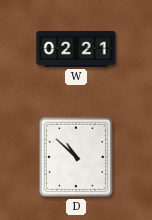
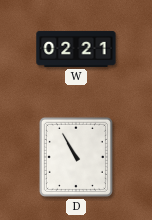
D: 10:52 -> 10:55 (76, 157)
